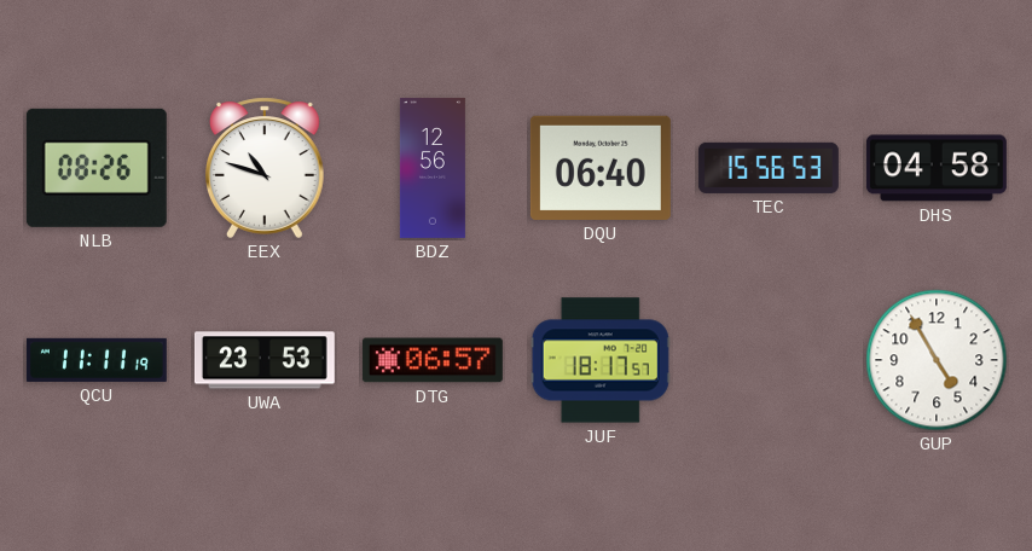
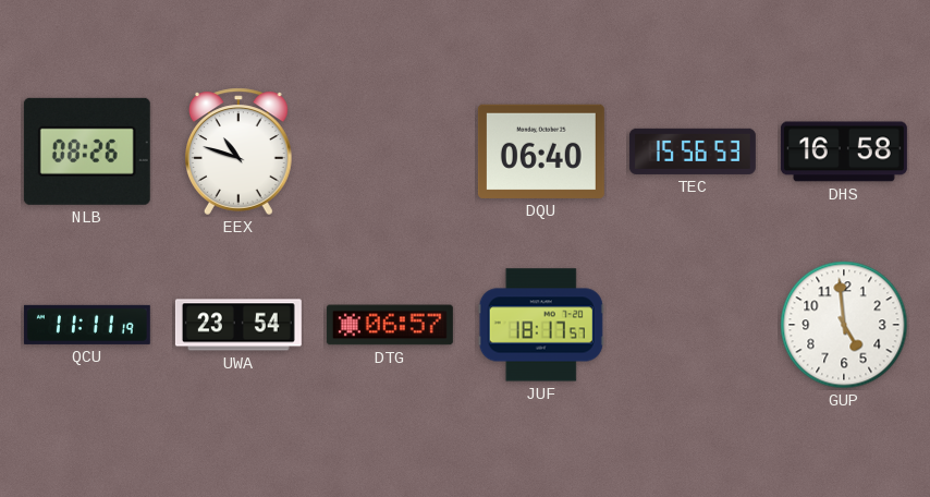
BDZ: 12:56 -> none (433, 168)
DHS: 04:58 -> 16:58 (844, 151)
UWA: 23:53 -> 23:54 (238, 325)
GUP: 4:55 -> 4:59 (844, 325)
